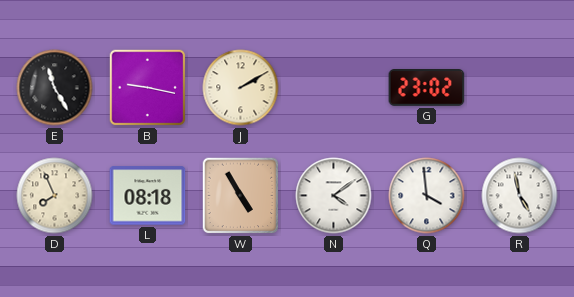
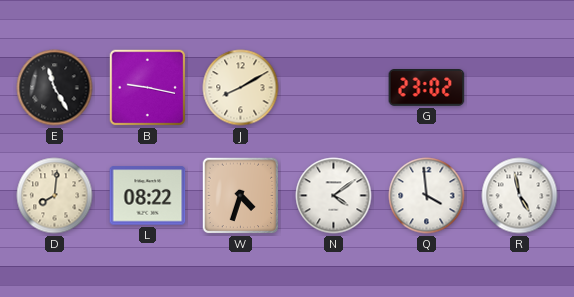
J: 2:10 -> 8:10 (241, 88)
D: 7:56 -> 8:01 (55, 196)
L: 08:18 -> 08:22 (148, 196)
W: 4:55 -> 4:33 (241, 196)
